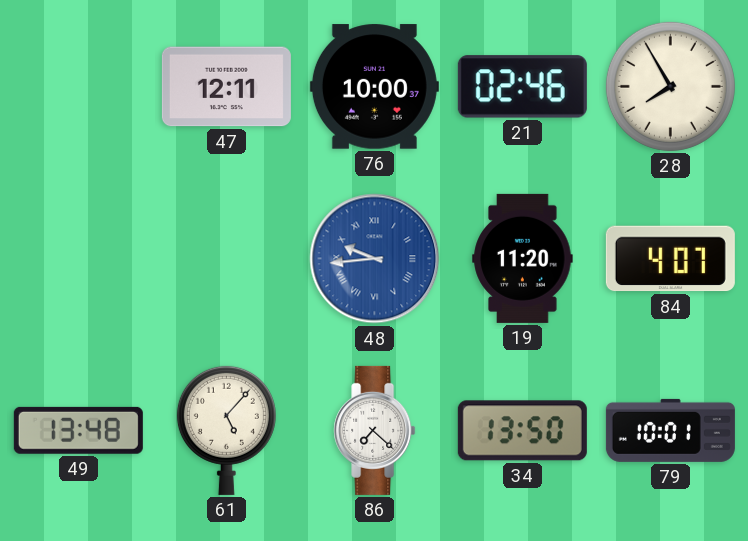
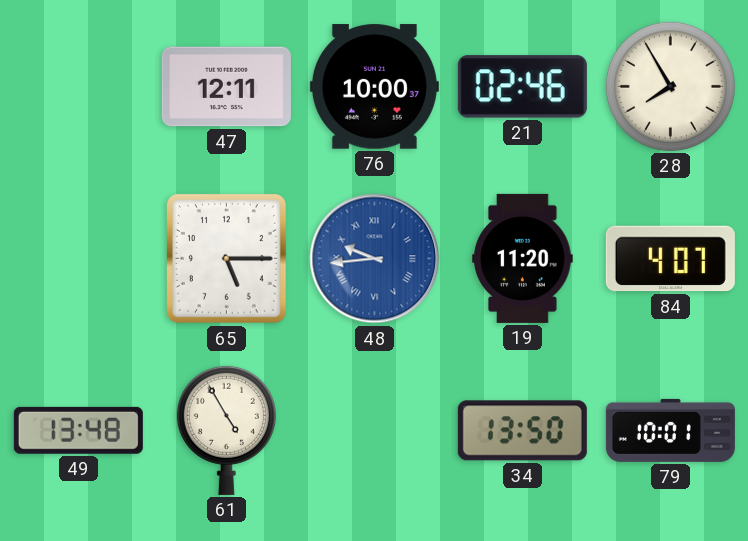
65: none -> 5:15 (226, 258)
61: 5:07 -> 4:55 (226, 430)
86: 7:22 -> none (375, 430)
